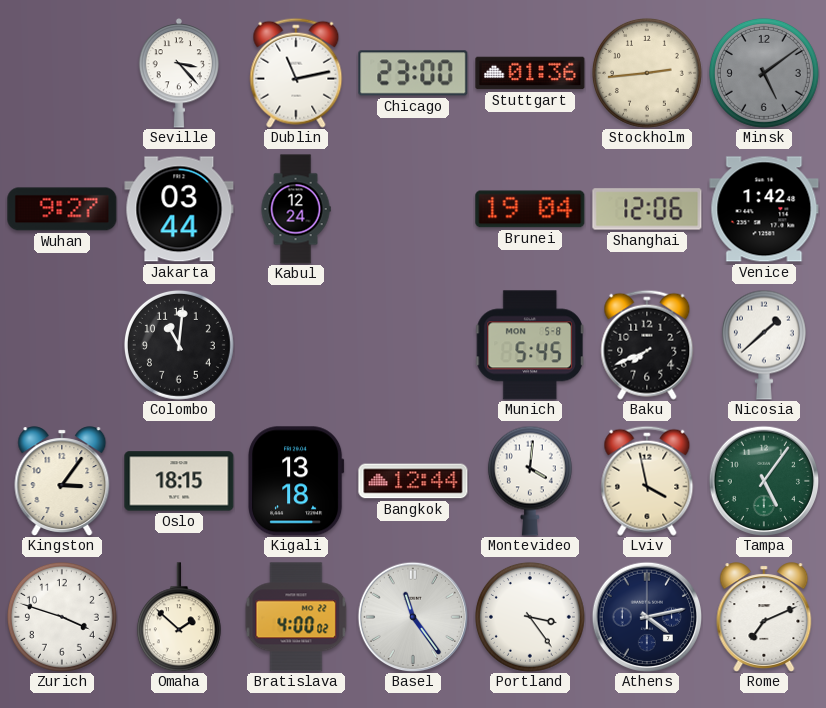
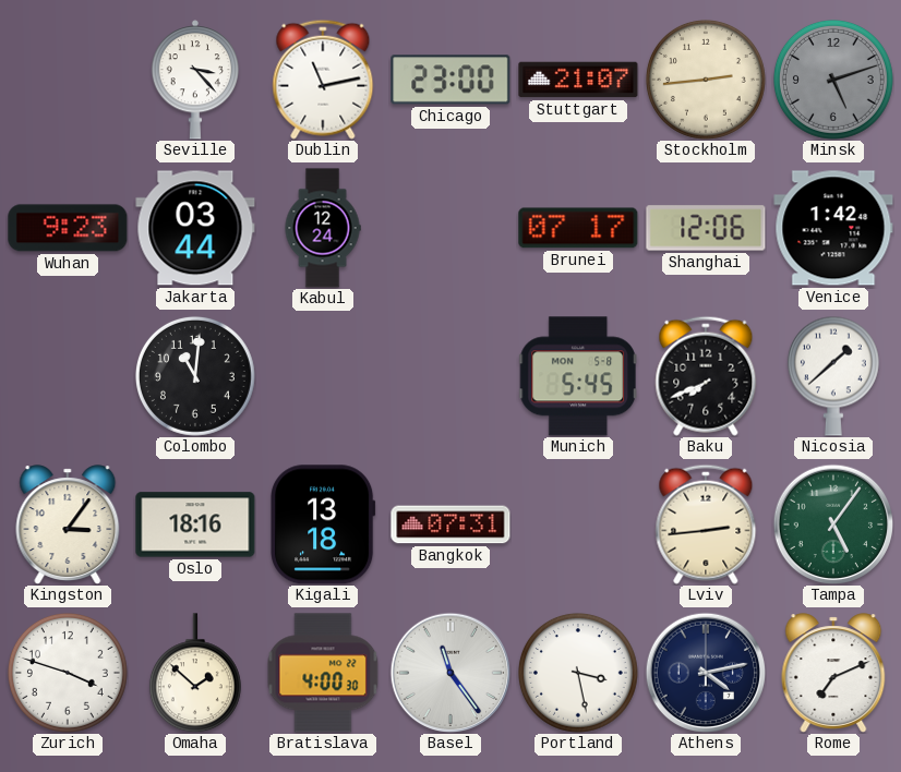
Stuttgart: 01:36 -> 21:07 (578, 80)
Minsk: 5:09 -> 5:12 (833, 80)
Wuhan: 9:27 -> 9:23 (68, 228)
Brunei: 19:04 -> 07:17 (578, 228)
Oslo: 18:15 -> 18:16 (195, 524)
Bangkok: 12:44 -> 07:31 (450, 524)
Montevideo: 4:01 -> none (530, 481)
Lviv: 3:58 -> 2:44 (706, 524)
Bratislava: 4:00:02 -> 4:00:30 (323, 673)
Portland: 3:24 -> 3:28 (578, 673)
